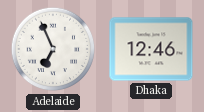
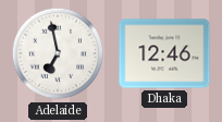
Adelaide: 6:56 -> 6:58 (58, 53)
